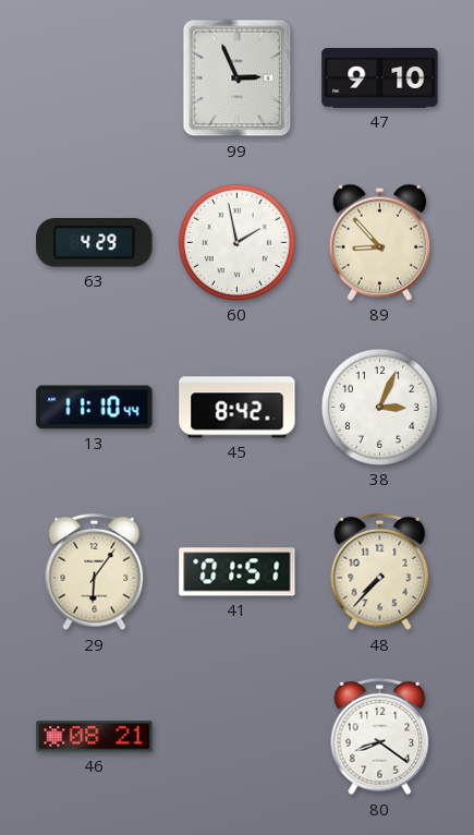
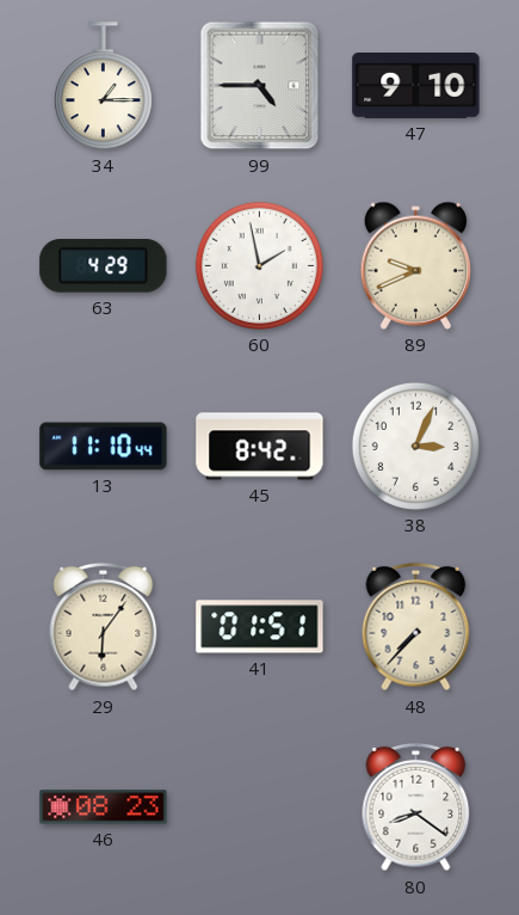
34: none -> 1:15 (103, 86)
99: 2:56 -> 4:45 (260, 86)
89: 8:53 -> 9:41 (415, 265)
46: 08:21 -> 08:23 (104, 807)
